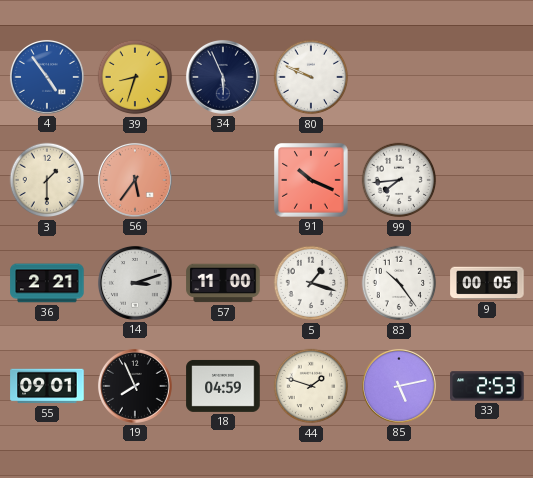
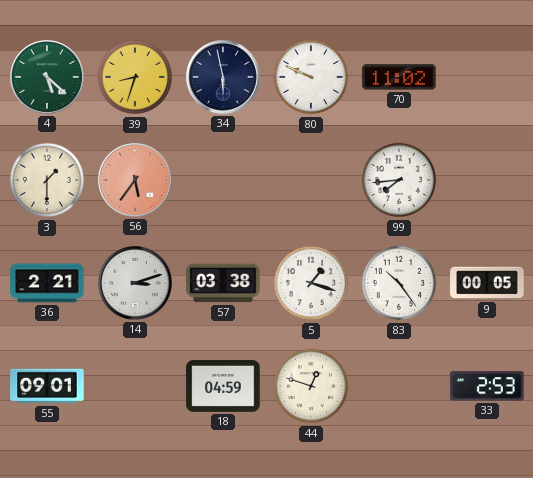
4: 4:54 -> 5:22 (47, 77)
4 dial: blue -> green (47, 77)
34: 5:56 -> 5:58 (223, 77)
70: none -> 11:02 (399, 77)
91: 10:19 -> none (312, 181)
57: 11:00 -> 03:38 (223, 283)
19: 7:56 -> none (135, 386)
44: 1:48 -> 12:48 (311, 386)
85: 5:13 -> none (399, 386)
